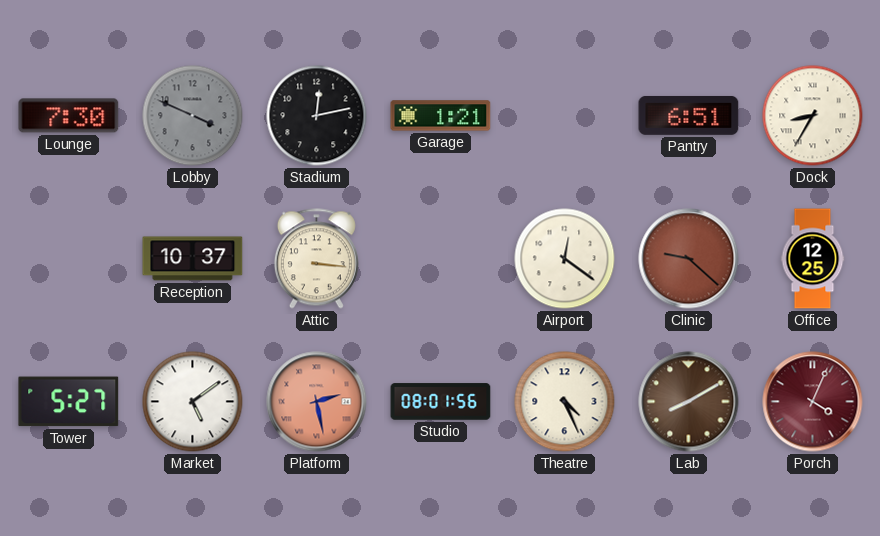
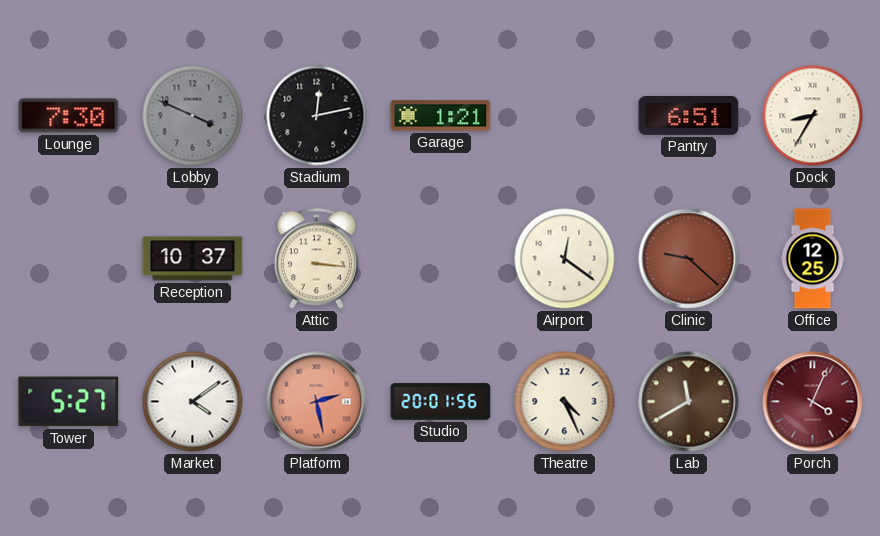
Market: 5:09 -> 4:09 (193, 402)
Studio: 08:01 -> 20:01 (441, 402)
Lab: 8:10 -> 11:40 (689, 402)
